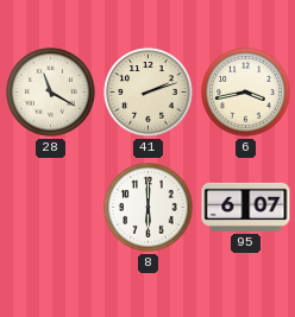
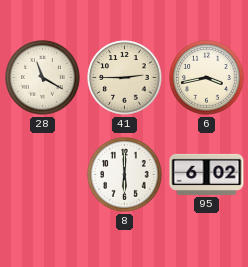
41: 2:12 -> 2:45 (125, 78)
95: 6:07 -> 6:02 (207, 174)
